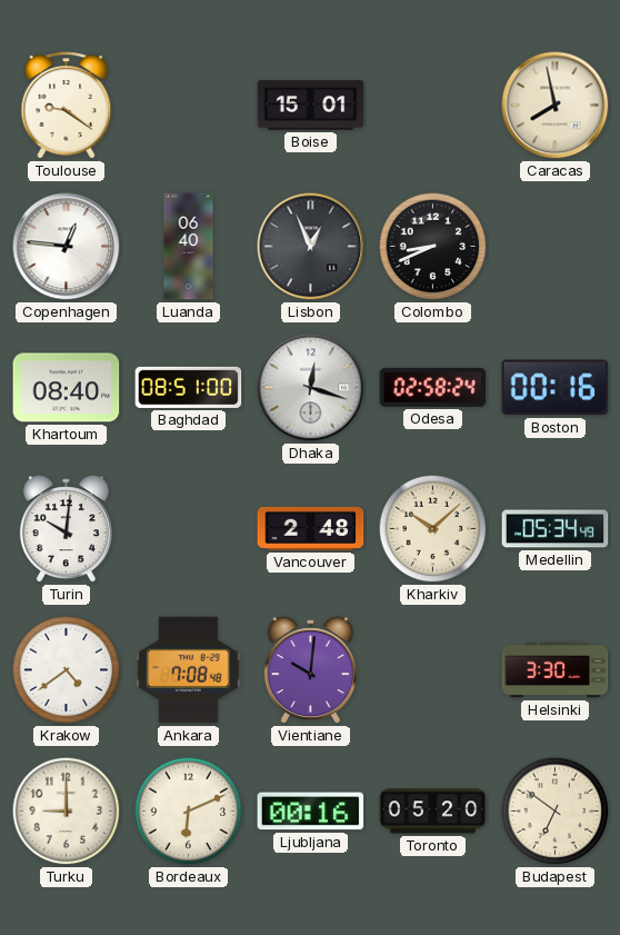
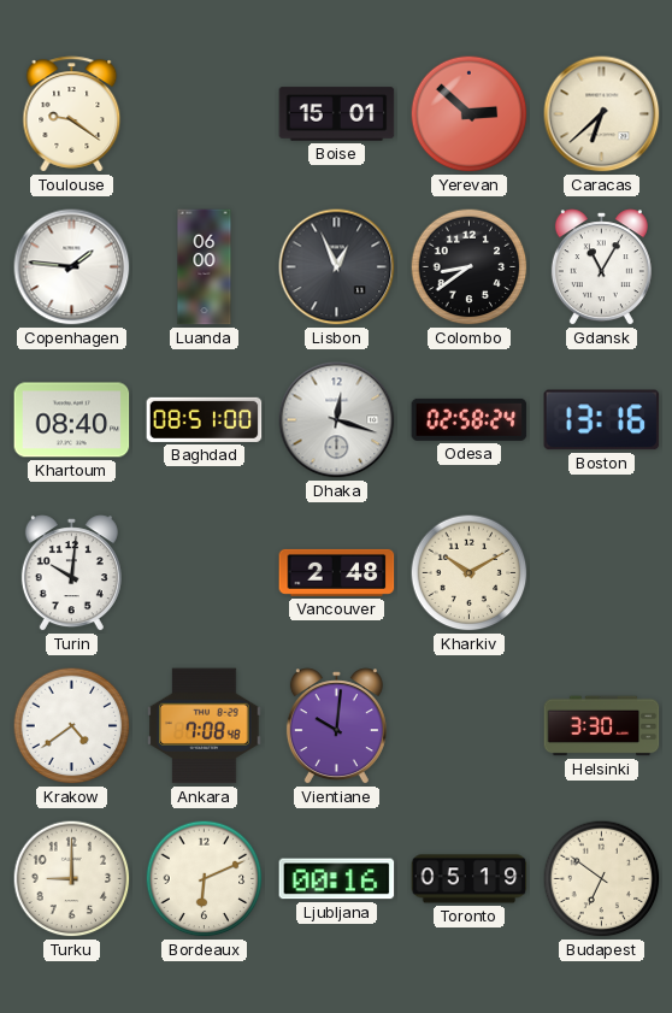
Yerevan: none -> 2:52 (470, 114)
Caracas: 7:58 -> 6:38 (602, 114)
Copenhagen: 12:46 -> 1:46 (72, 267)
Luanda: 06:40 -> 06:00 (205, 267)
Colombo: 8:41 -> 8:39 (470, 267)
Gdansk: none -> 11:05 (601, 267)
Boston: 00:16 -> 13:16 (602, 420)
Kharkiv: 10:08 -> 10:10 (470, 573)
Medellin: 05:34 -> none (556, 529)
Toronto: 05:20 -> 05:19 (470, 879)
